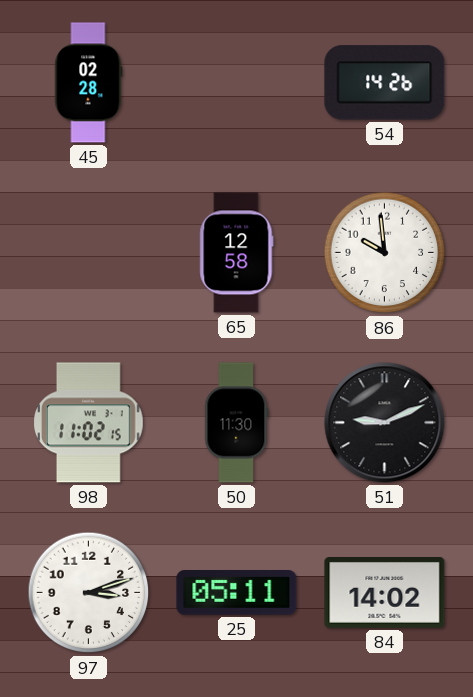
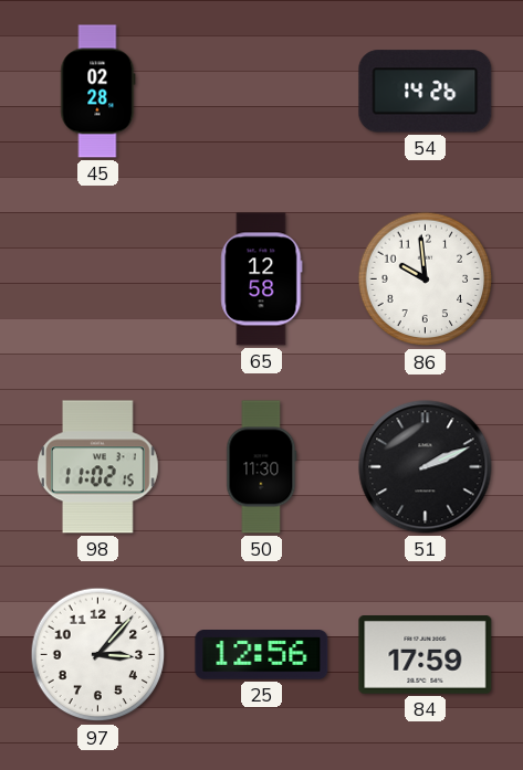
51: 9:11 -> 2:11 (426, 467)
97: 3:12 -> 3:07 (98, 655)
25: 05:11 -> 12:56 (262, 655)
84: 14:02 -> 17:59 (426, 655)
